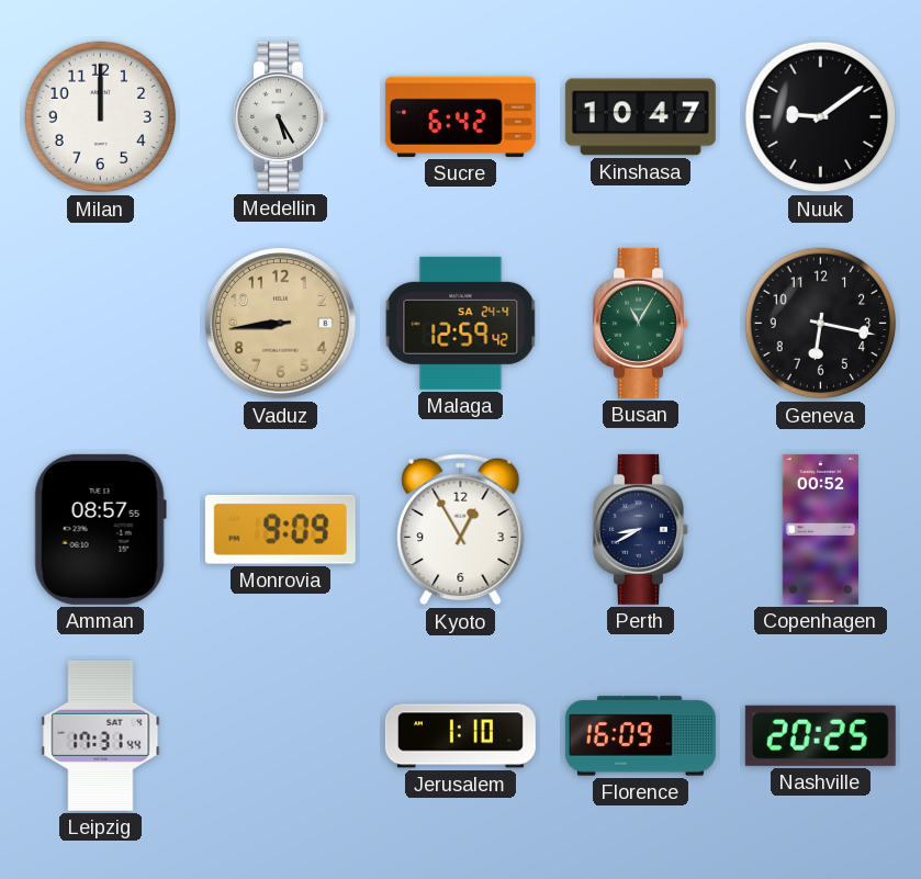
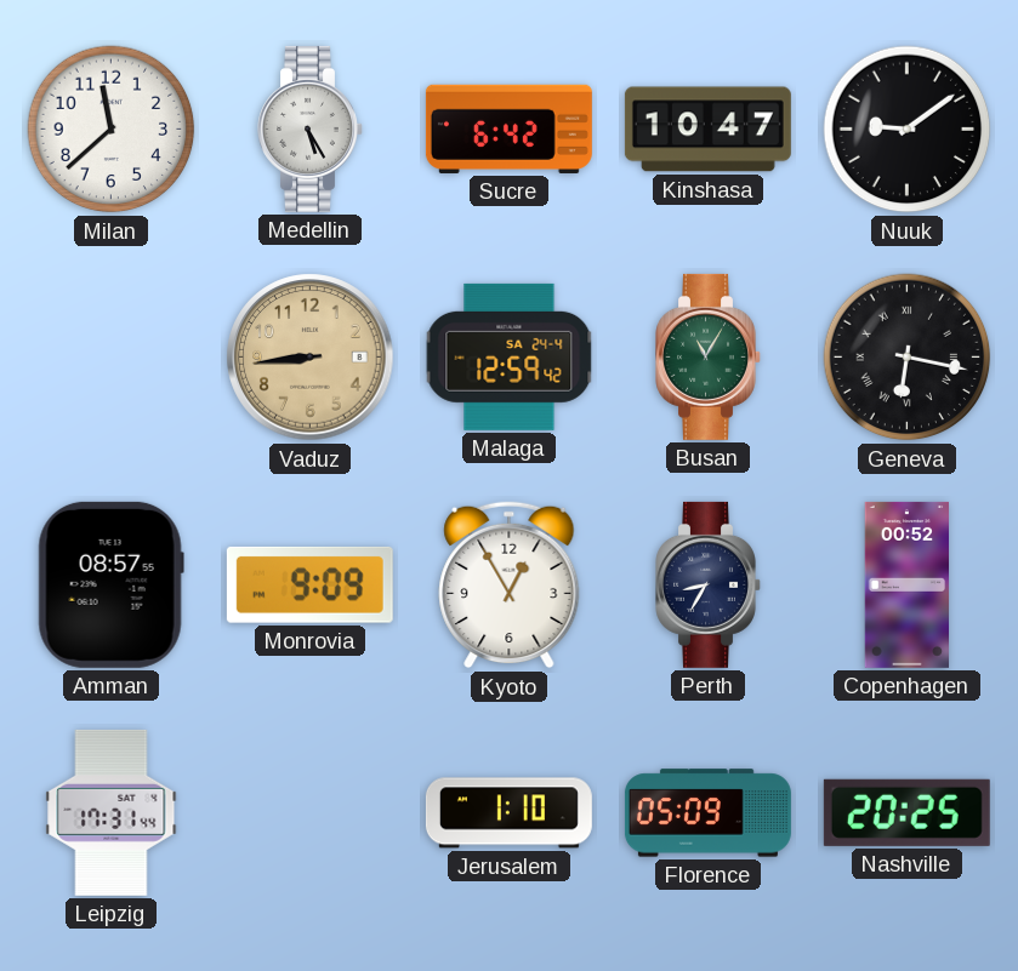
Milan: 12:00 -> 11:38 (112, 130)
Geneva numerals: Arabic -> Roman (908, 358)
Perth: 8:40 -> 8:35 (709, 584)
Florence: 16:09 -> 05:09 (707, 813)
